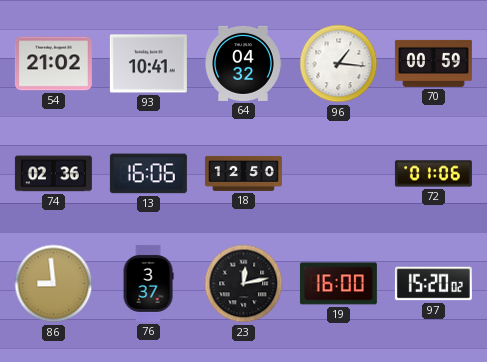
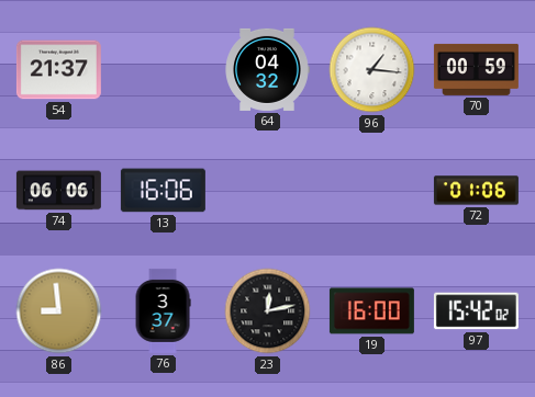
54: 21:02 -> 21:37 (58, 70)
93: 10:41 -> none (148, 64)
74: 02:36 -> 06:06 (58, 191)
18: 12:50 -> none (243, 173)
97: 15:20 -> 15:42 (476, 311)
